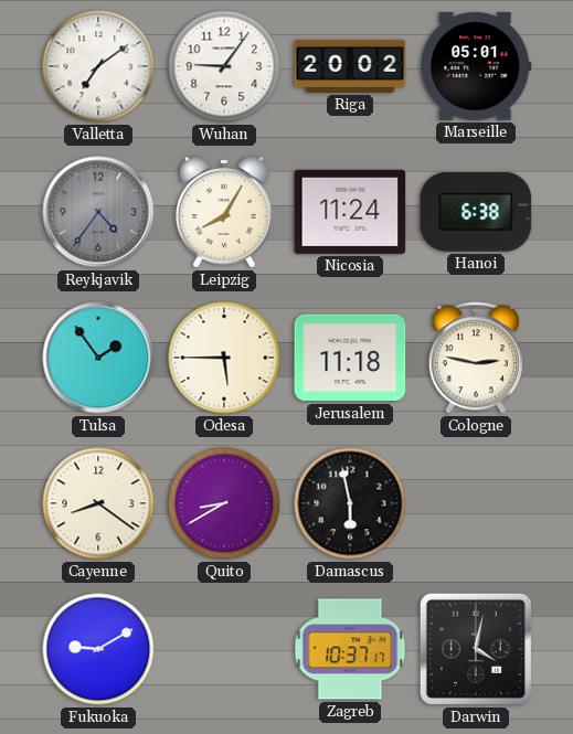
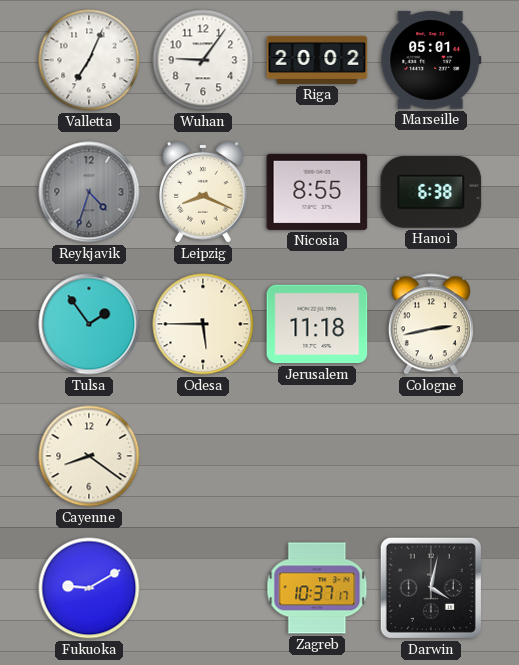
Valletta: 7:09 -> 7:04 (89, 60)
Reykjavik: 4:36 -> 4:33 (89, 192)
Leipzig: 8:05 -> 8:19 (203, 193)
Nicosia: 11:24 -> 8:55 (317, 192)
Cologne: 2:47 -> 2:43 (431, 324)
Quito: 8:40 -> none (224, 503)
Damascus: 5:58 -> none (350, 503)
